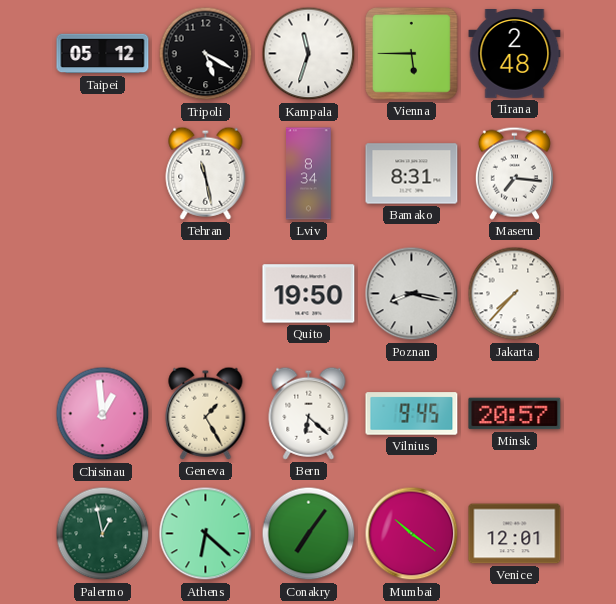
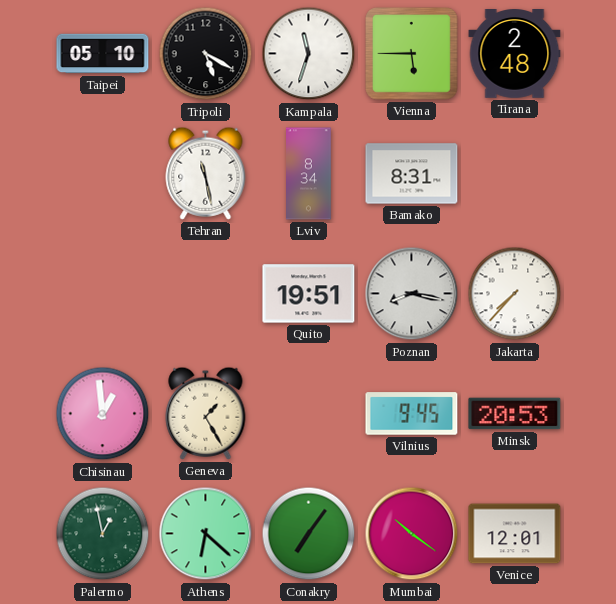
Taipei: 05:12 -> 05:10 (103, 54)
Maseru: 7:16 -> none (514, 173)
Quito: 19:50 -> 19:51 (309, 294)
Bern: 6:22 -> none (309, 413)
Minsk: 20:57 -> 20:53 (515, 414)
